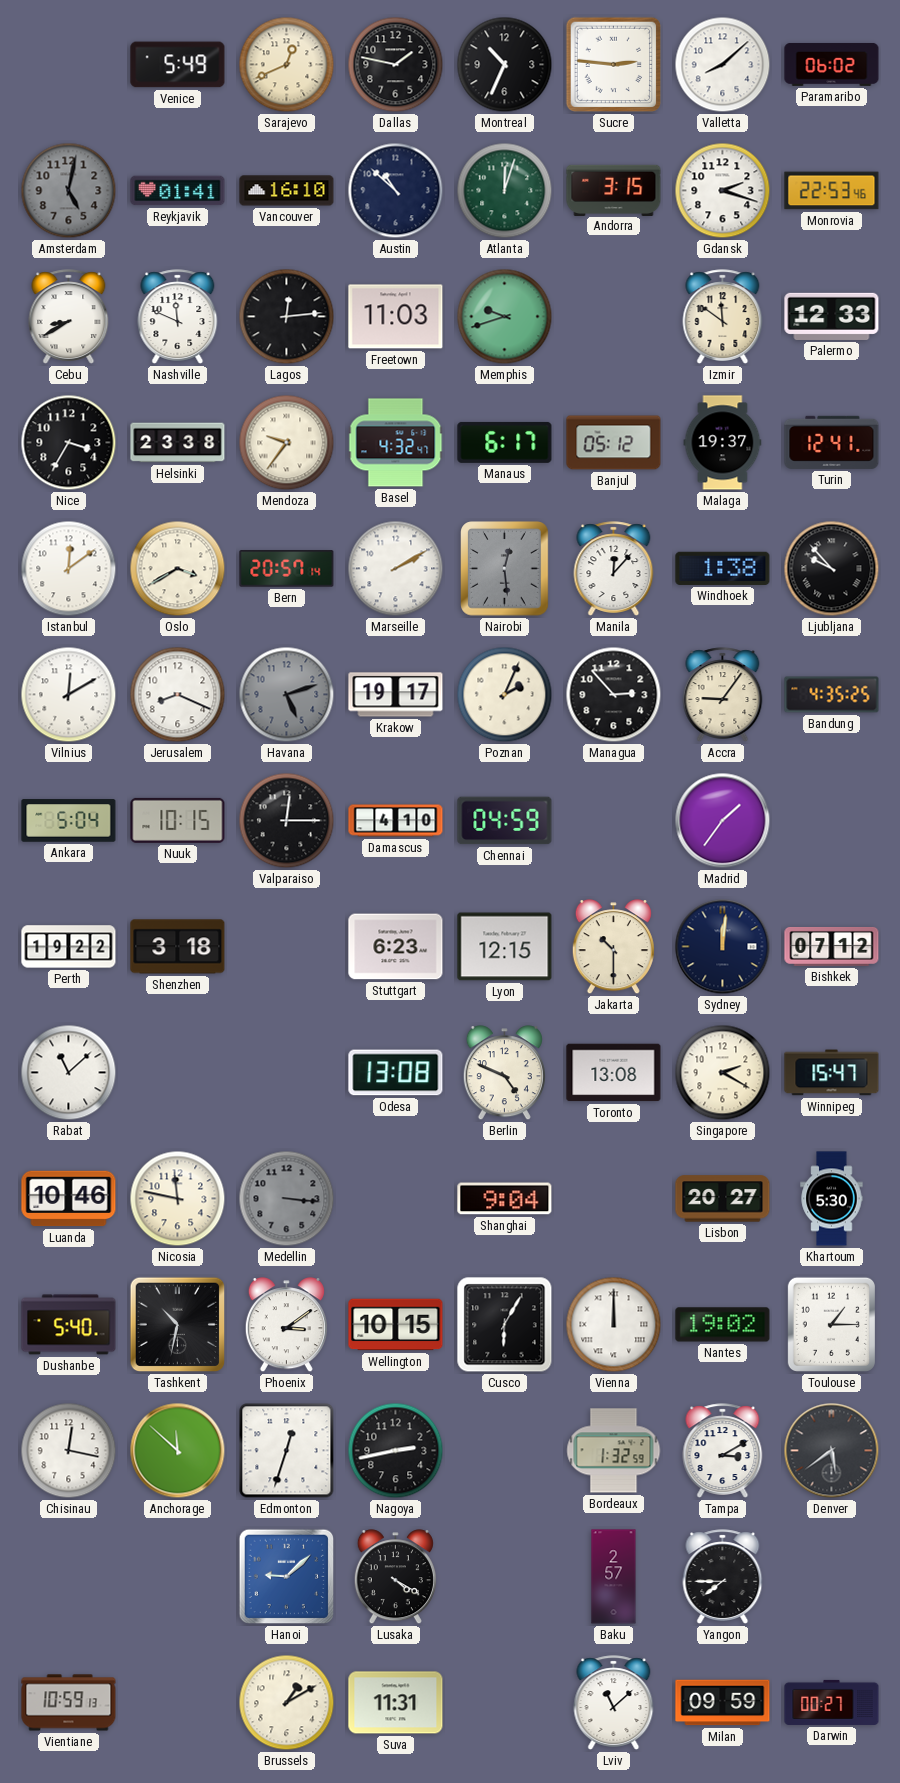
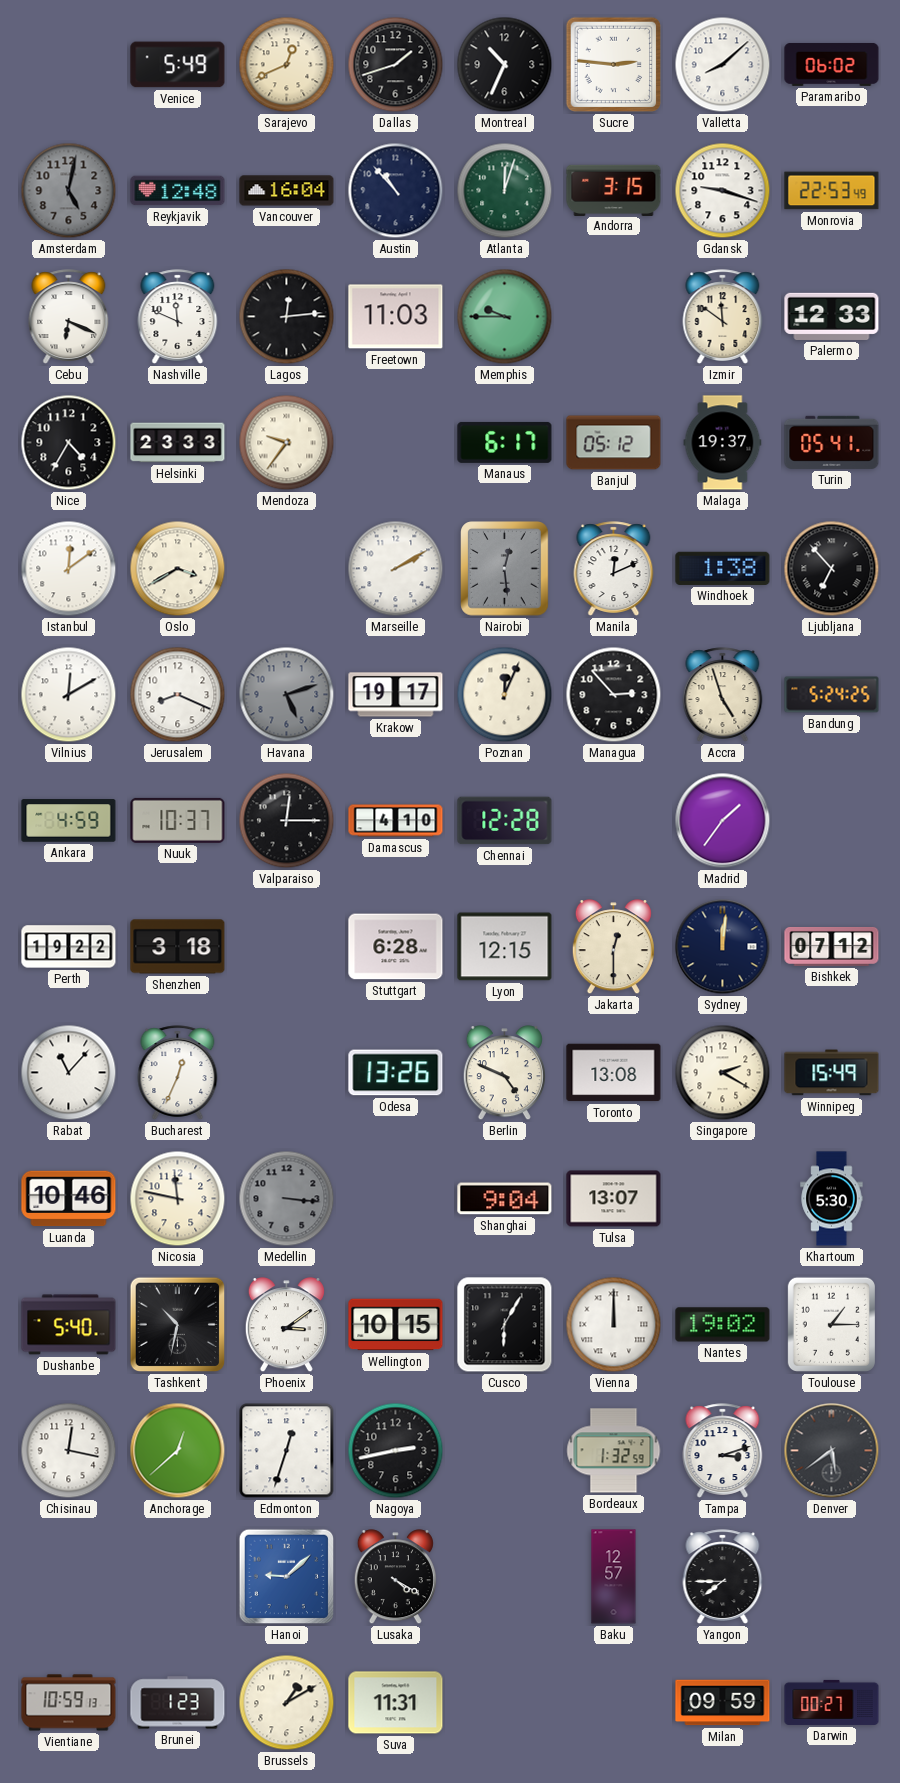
Dallas: 1:47 -> 1:42 (396, 65)
Reykjavik: 01:41 -> 12:48 (178, 191)
Vancouver: 16:10 -> 16:04 (287, 191)
Austin: 10:52 -> 10:53 (396, 191)
Gdansk: 2:18 -> 9:18 (723, 191)
Monrovia: 22:53:46 -> 22:53:49 (832, 191)
Cebu: 8:40 -> 6:19 (69, 317)
Memphis: 9:42 -> 9:45 (505, 317)
Nice: 3:35 -> 4:35 (69, 443)
Helsinki: 23:38 -> 23:33 (178, 443)
Basel: 4:32 -> none (396, 443)
Turin: 12:41 -> 05:41 (832, 442)
Bern: 20:57 -> none (287, 569)
Manila: 12:07 -> 12:11 (614, 569)
Ljubljana: 9:53 -> 6:53 (832, 569)
Poznan: 2:04 -> 12:04 (505, 695)
Accra: 9:06 -> 4:57 (723, 695)
Bandung: 4:35 -> 5:24 (832, 695)
Ankara: 5:04 -> 4:59 (69, 821)
Nuuk: 10:15 -> 10:37 (178, 820)
Chennai: 04:59 -> 12:28 (505, 821)
Stuttgart: 6:23 -> 6:28 (396, 947)
Jakarta: 10:30 -> 12:30 (613, 947)
Rabat: 11:08 -> 11:07 (69, 1073)
Bucharest: none -> 12:34 (178, 1073)
Odesa: 13:08 -> 13:26 (396, 1073)
Winnipeg: 15:47 -> 15:49 (832, 1073)
Tulsa: none -> 13:07 (614, 1199)
Lisbon: 20:27 -> none (723, 1199)
Anchorage: 11:52 -> 12:38 (178, 1451)
Tampa: 3:10 -> 3:12 (723, 1451)
Baku: 2:57 -> 12:57 (614, 1577)
Brunei: none -> 1:23 (178, 1703)
Lviv: 11:08 -> none (614, 1703)
